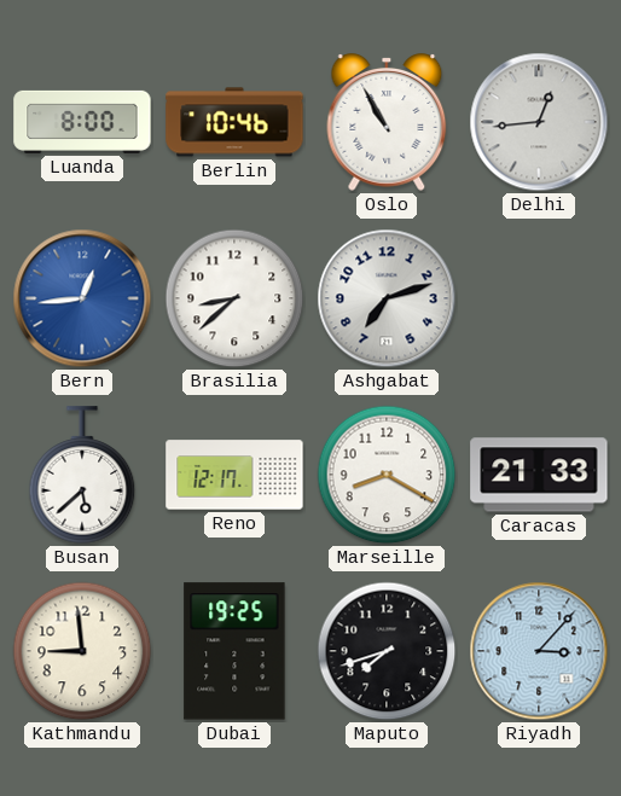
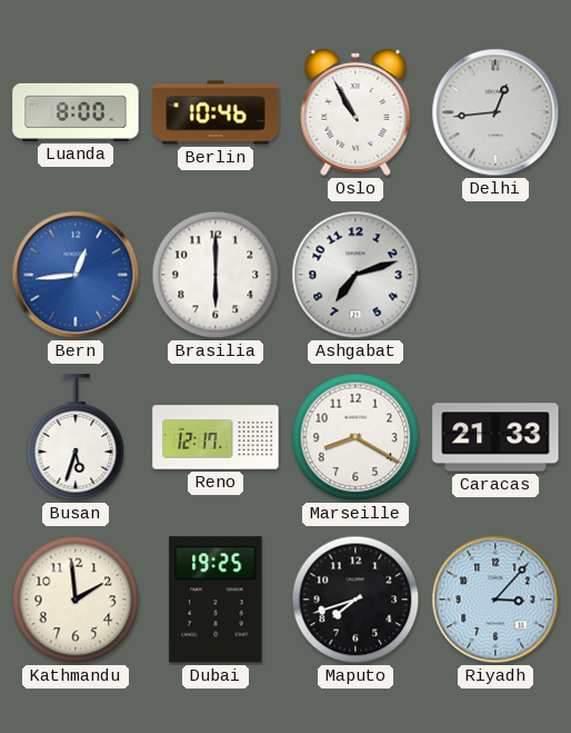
Brasilia: 8:38 -> 6:00 (216, 275)
Busan: 5:38 -> 5:33 (76, 437)
Kathmandu: 8:59 -> 1:59 (76, 600)
